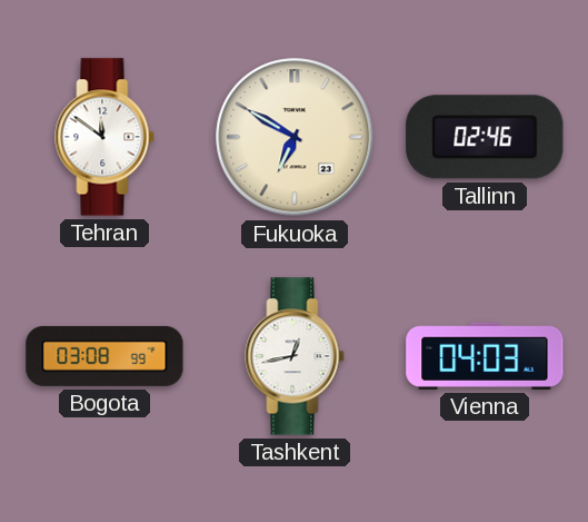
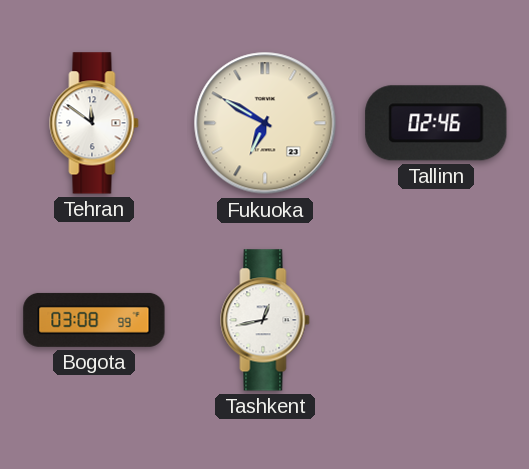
Vienna: 04:03 -> none (485, 356)
